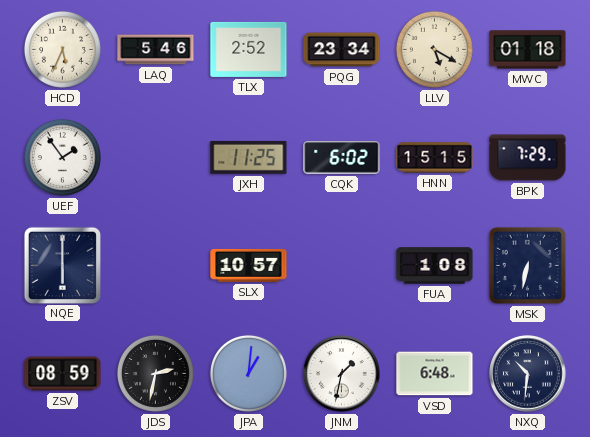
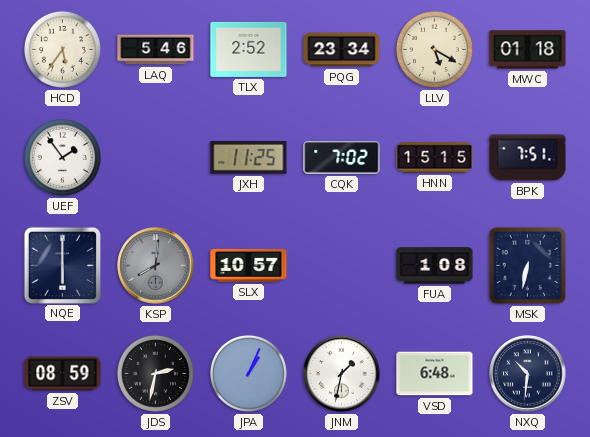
HCD: 5:34 -> 5:36 (62, 49)
CQK: 6:02 -> 7:02 (342, 158)
BPK: 7:29 -> 7:51 (528, 158)
KSP: none -> 8:01 (156, 266)
JPA: 1:01 -> 1:04 (248, 373)
